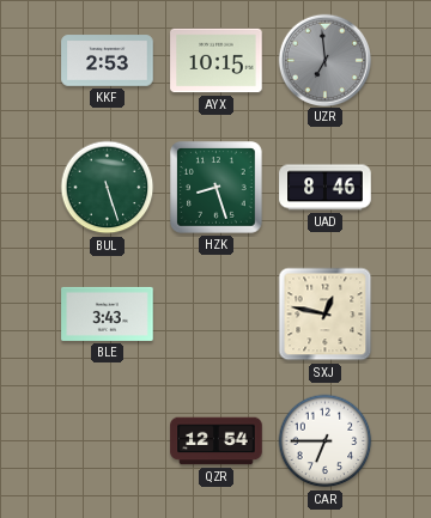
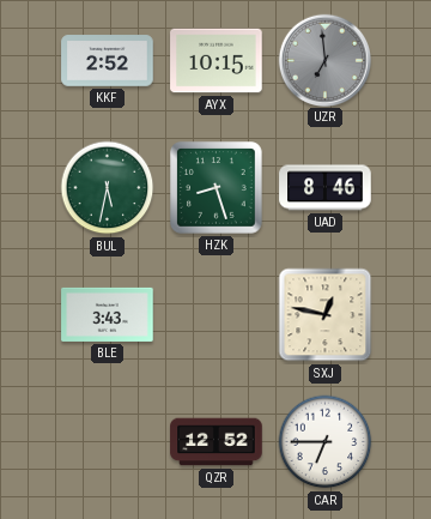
KKF: 2:53 -> 2:52 (108, 61)
BUL: 5:27 -> 5:32 (108, 188)
QZR: 12:54 -> 12:52 (217, 442)
